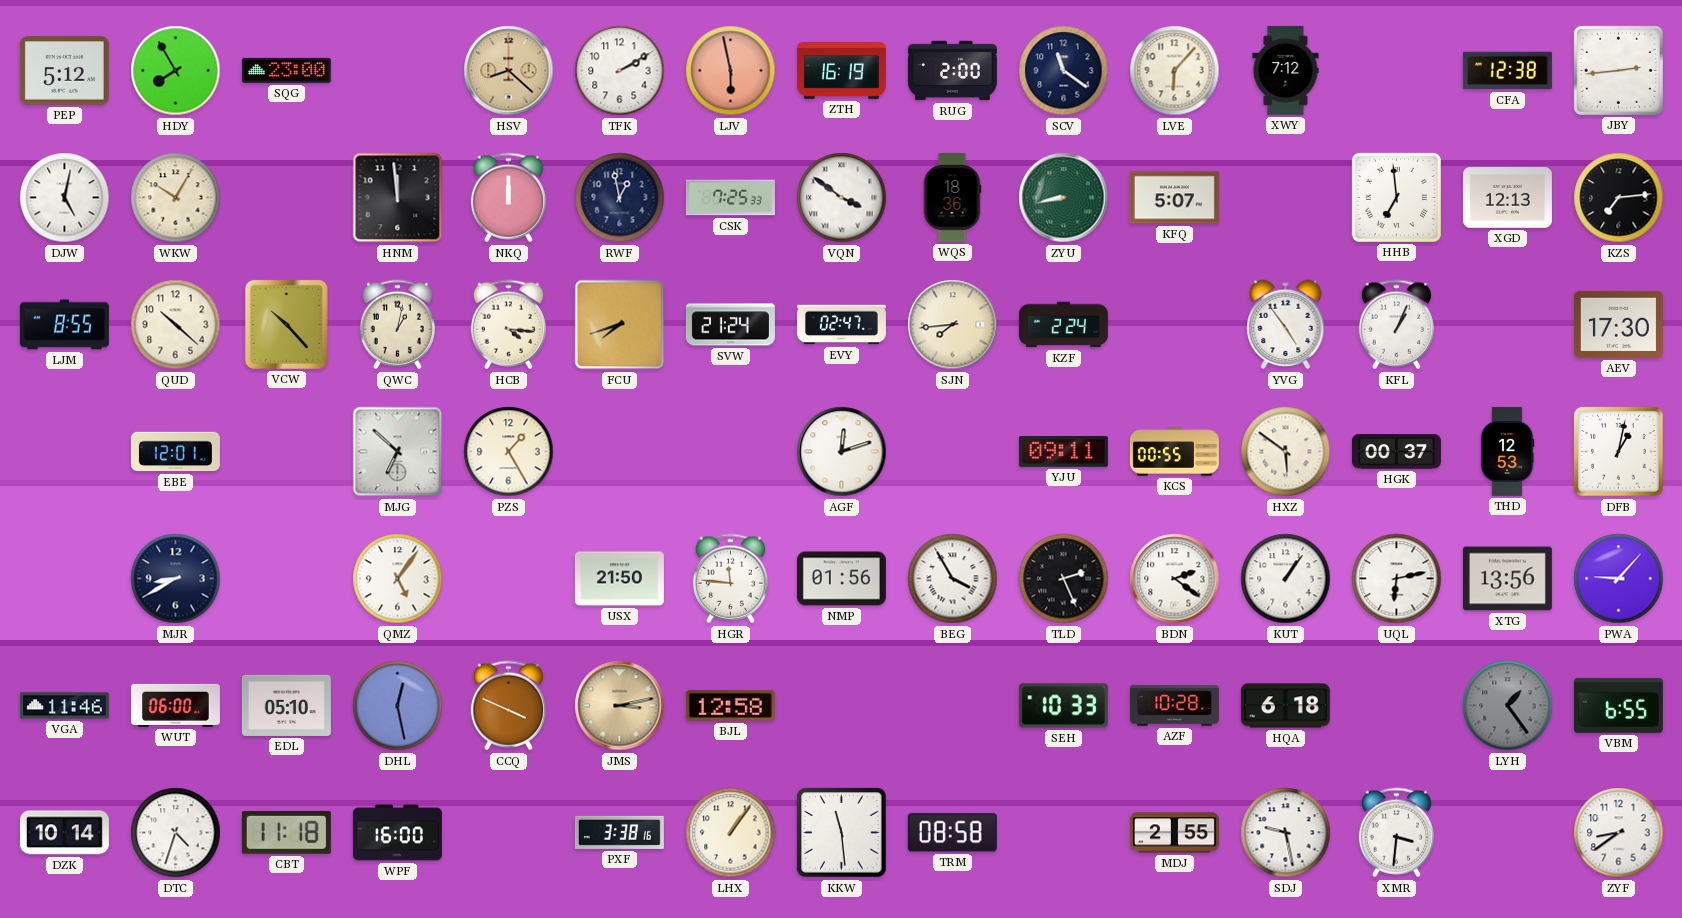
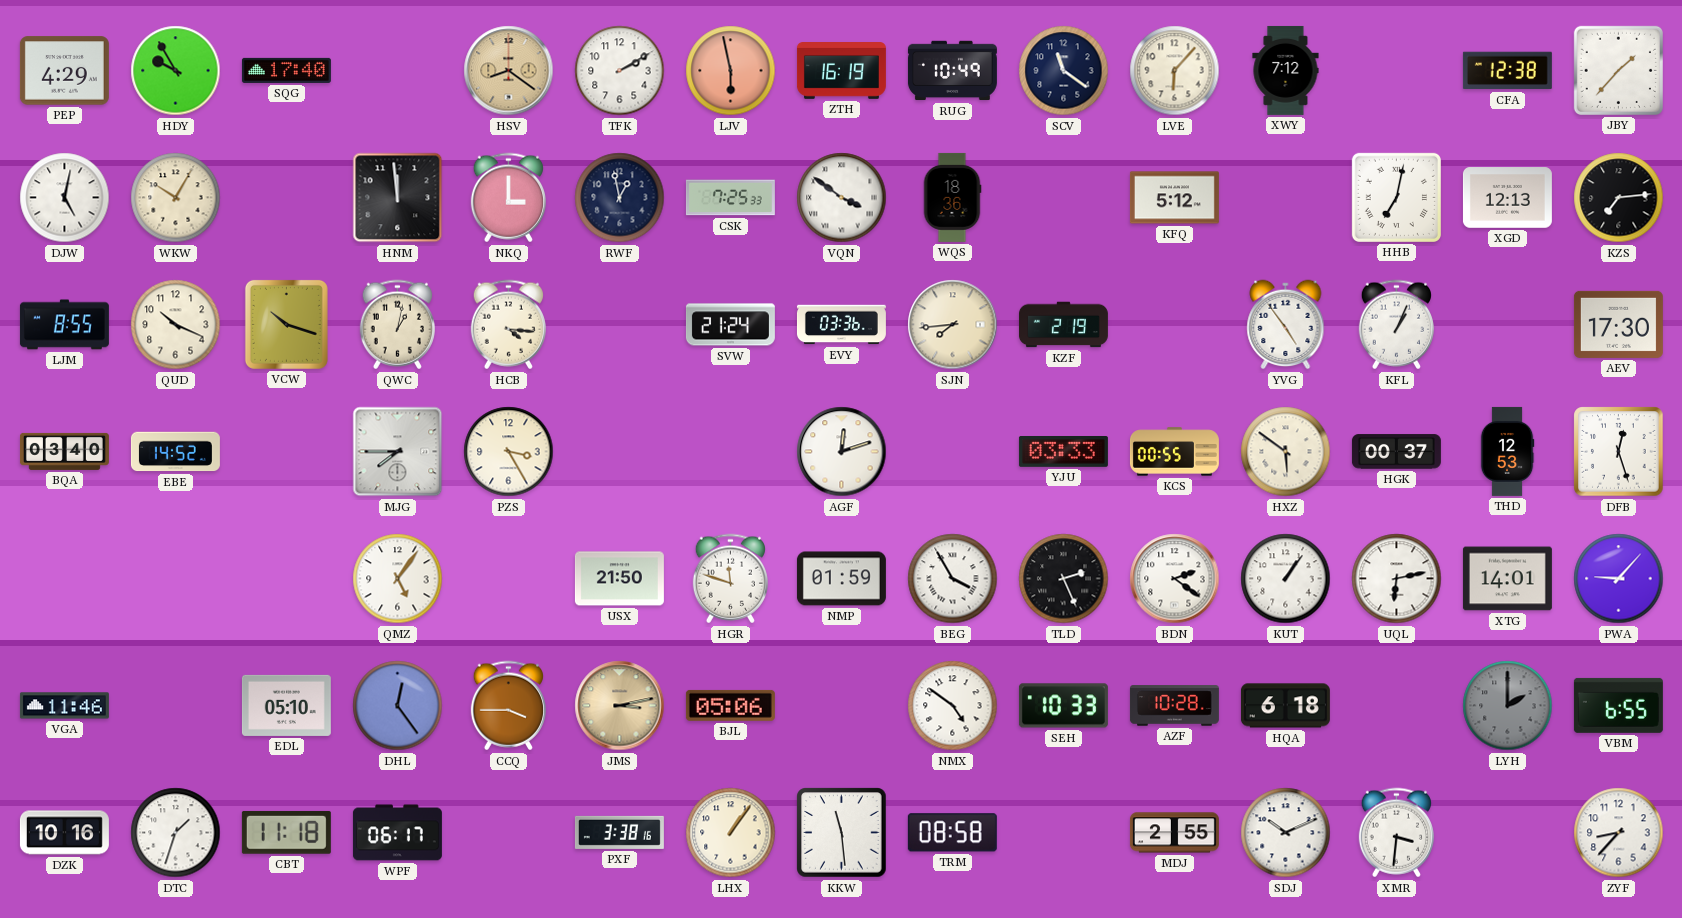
PEP: 5:12 -> 4:29 (64, 71)
HDY: 7:55 -> 9:55 (176, 71)
SQG: 23:00 -> 17:40 (286, 70)
HSV: 8:22 -> 8:21 (509, 71)
RUG: 2:00 -> 10:49 (952, 71)
JBY: 2:44 -> 1:37 (1618, 70)
NKQ: 12:00 -> 3:00 (508, 198)
ZYU: 8:43 -> none (1064, 198)
KFQ: 5:07 -> 5:12 (1174, 198)
HHB: 6:59 -> 7:02 (1396, 197)
QUD: 10:22 -> 10:19 (176, 325)
VCW: 10:23 -> 10:18 (286, 324)
FCU: 7:42 -> none (620, 325)
EVY: 02:47 -> 03:36 (841, 325)
KZF: 2:24 -> 2:19 (1063, 325)
BQA: none -> 03:40 (64, 451)
EBE: 12:01 -> 14:52 (175, 452)
MJG: 6:52 -> 7:45 (398, 452)
PZS: 1:25 -> 3:25 (509, 452)
YJU: 09:11 -> 03:33 (1063, 452)
DFB: 1:02 -> 12:27 (1619, 452)
MJR: 8:40 -> none (176, 579)
HGR: 11:46 -> 11:48 (730, 579)
NMP: 01:56 -> 01:59 (841, 579)
XTG: 13:56 -> 14:01 (1507, 579)
WUT: 06:00 -> none (175, 705)
DHL: 12:28 -> 12:24 (398, 706)
CCQ: 3:49 -> 3:45 (508, 706)
BJL: 12:58 -> 05:06 (730, 705)
NMX: none -> 4:51 (953, 706)
LYH: 1:24 -> 2:00 (1508, 706)
DZK: 10:14 -> 10:16 (64, 833)
DTC: 4:33 -> 1:33 (176, 833)
WPF: 16:00 -> 06:17 (397, 833)
SDJ: 9:28 -> 10:11 (1286, 833)
ZYF: 8:39 -> 8:37 (1619, 833)
